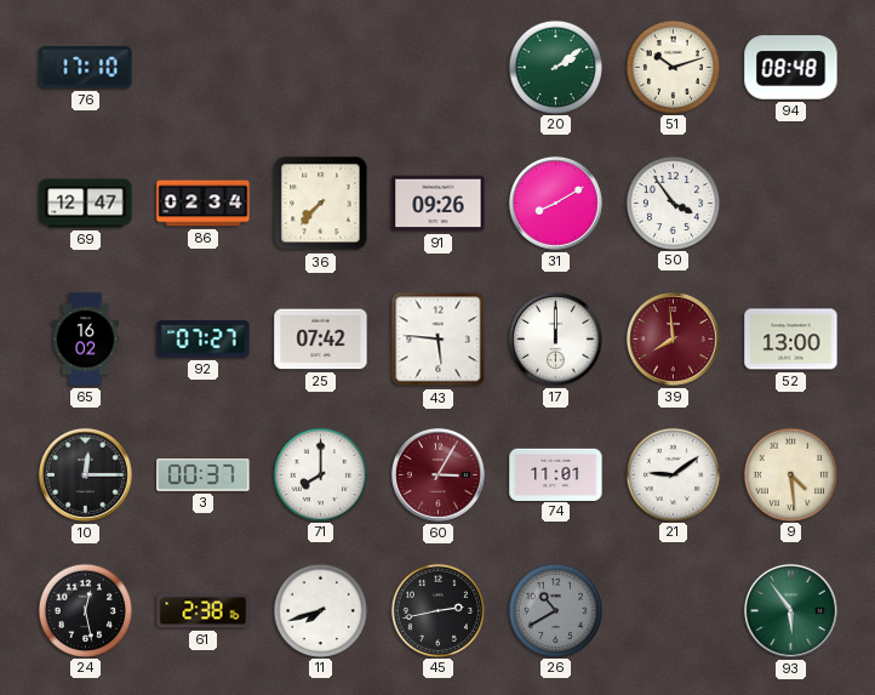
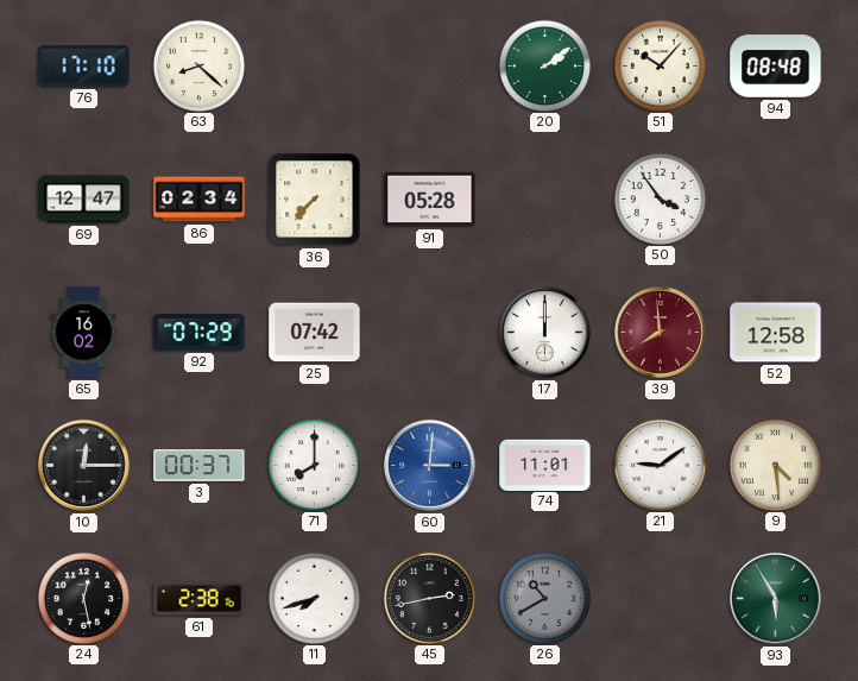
63: none -> 8:22 (198, 65)
51: 10:12 -> 10:07 (660, 65)
91: 09:26 -> 05:28 (430, 200)
31: 8:10 -> none (555, 203)
92: 07:27 -> 07:29 (200, 333)
43: 5:46 -> none (439, 340)
52: 13:00 -> 12:58 (776, 333)
60: 3:05 -> 3:01 (429, 465)
60 dial: burgundy -> blue (429, 465)
93: 5:54 -> 5:55 (775, 598)
